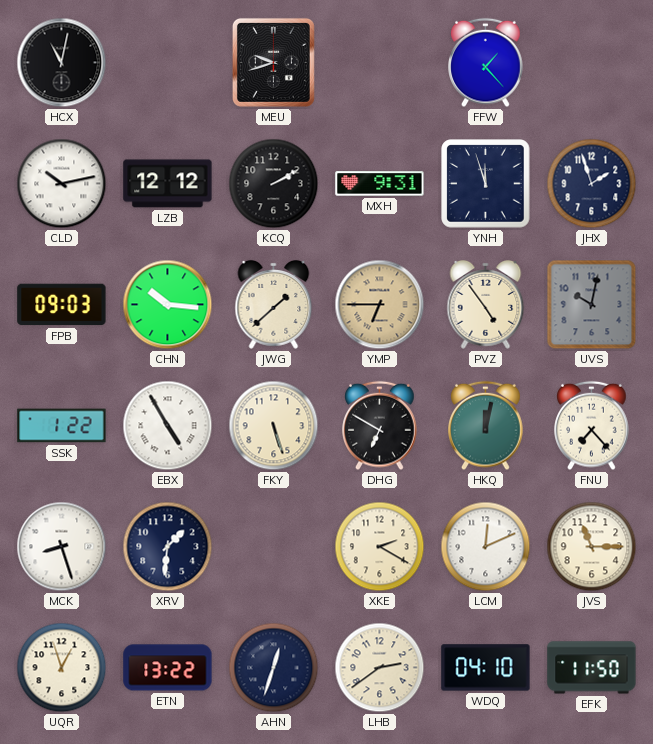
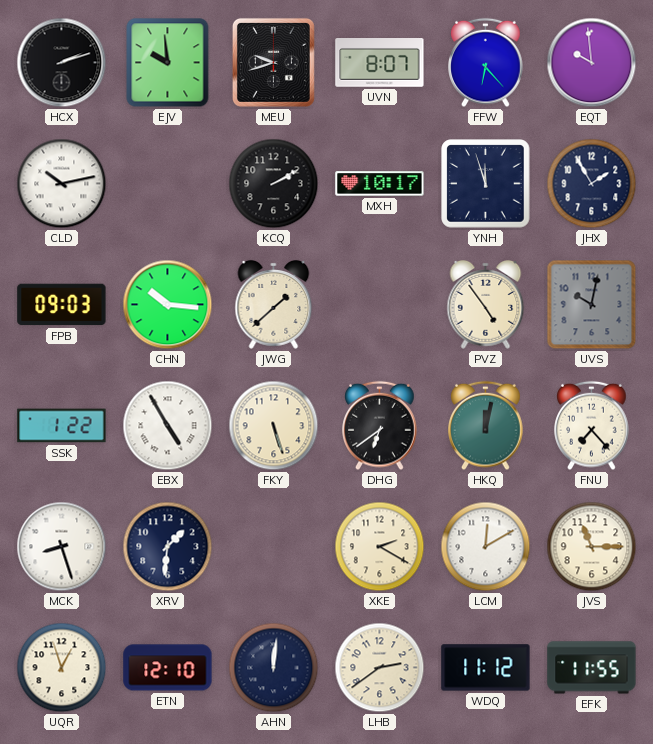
HCX: 11:02 -> 2:12 (62, 63)
EJV: none -> 9:59 (168, 63)
UVN: none -> 8:07 (380, 63)
FFW: 1:23 -> 6:23 (486, 63)
EQT: none -> 9:59 (592, 63)
LZB: 12:12 -> none (168, 184)
MXH: 9:31 -> 10:17 (380, 184)
JHX: 1:57 -> 1:55 (592, 184)
YMP: 6:45 -> none (380, 305)
DHG: 6:50 -> 6:39 (380, 426)
LCM: 12:11 -> 12:10 (486, 547)
ETN: 13:22 -> 12:10 (168, 668)
AHN: 12:33 -> 12:01 (274, 668)
WDQ: 04:10 -> 11:12 (486, 668)
EFK: 11:50 -> 11:55 (592, 668)
